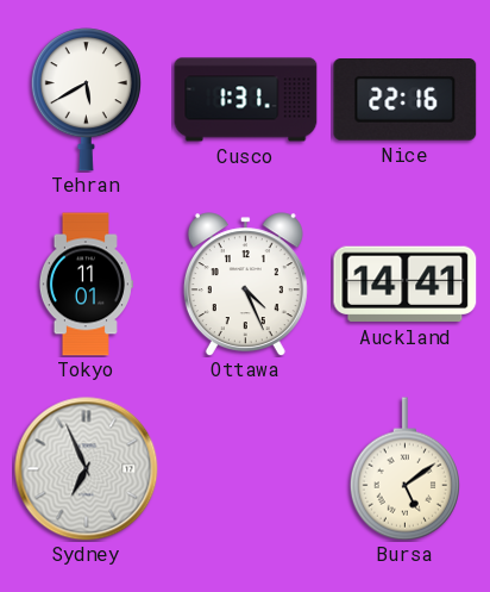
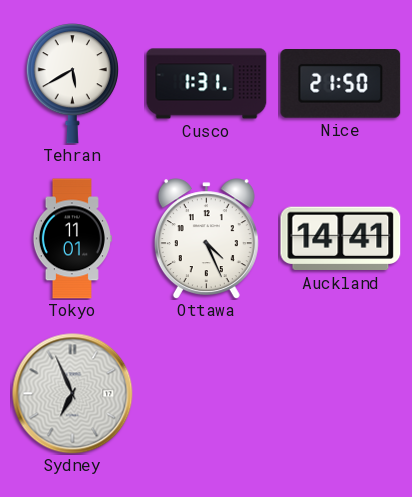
Nice: 22:16 -> 21:50 (341, 84)
Bursa: 5:09 -> none (404, 469)
